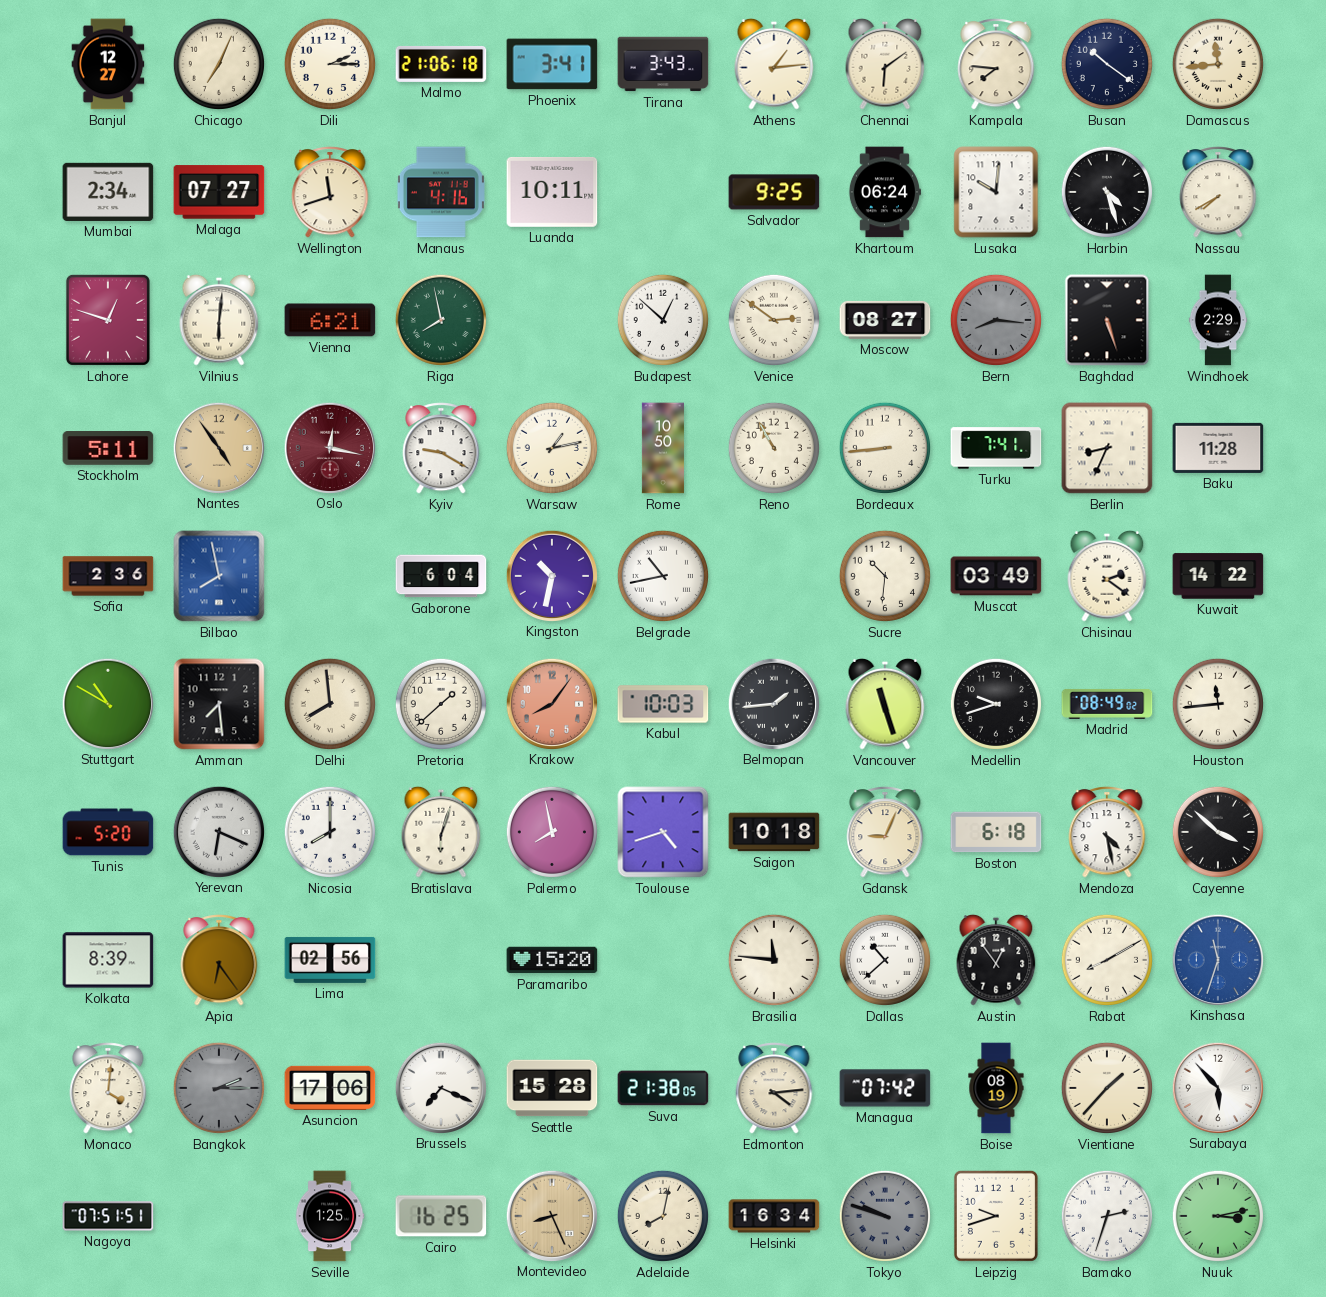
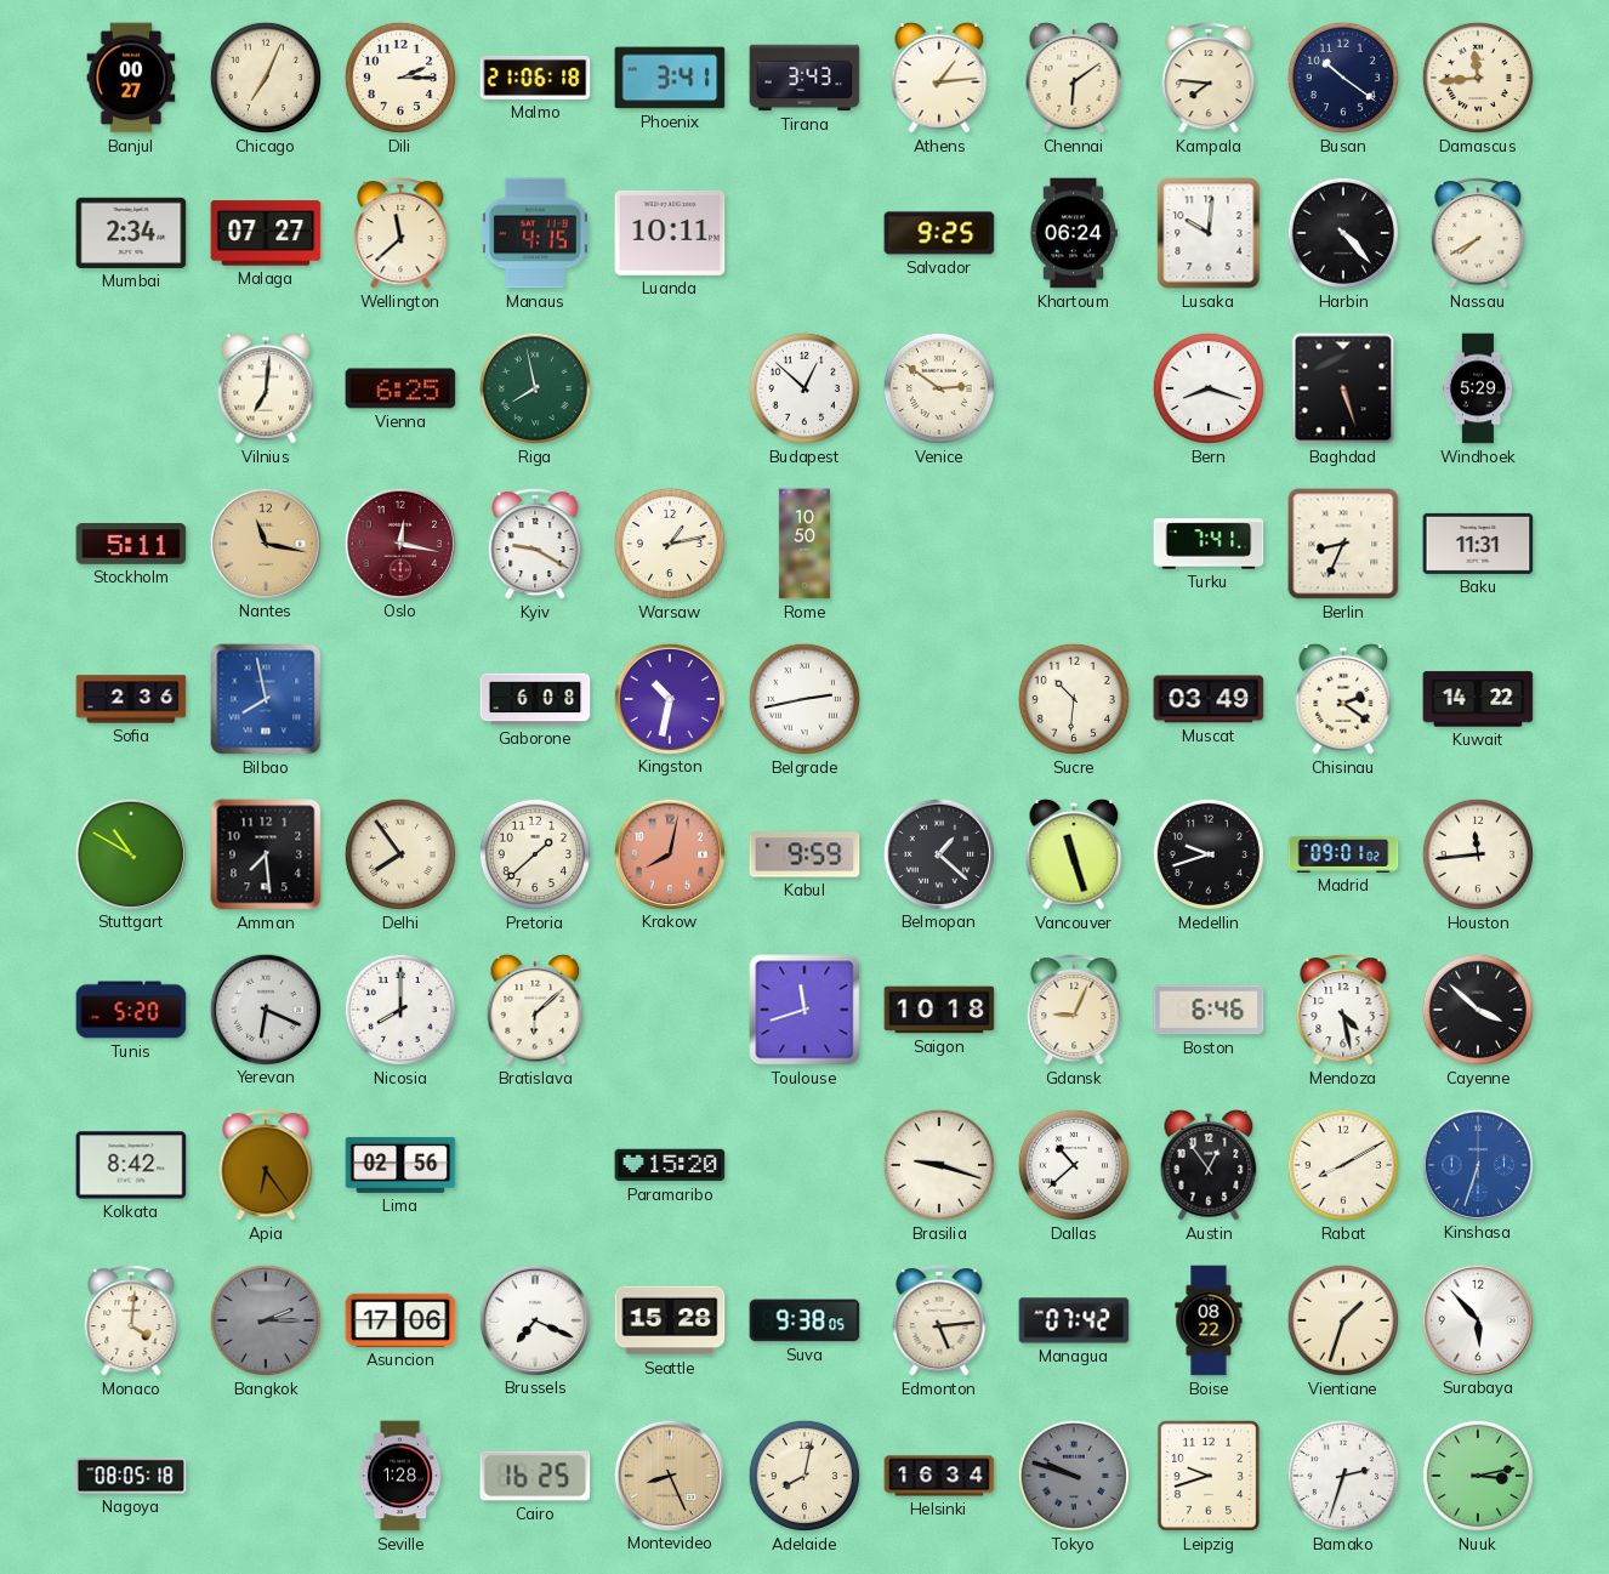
Banjul: 12:27 -> 00:27 (131, 78)
Wellington: 11:42 -> 11:38 (400, 233)
Manaus: 4:16 -> 4:15 (535, 233)
Harbin: 4:27 -> 4:23 (1343, 233)
Lahore: 12:48 -> none (108, 320)
Vilnius: 6:01 -> 7:01 (266, 388)
Vienna: 6:21 -> 6:25 (400, 388)
Moscow: 08:27 -> none (885, 320)
Bern: 8:16 -> 8:18 (1209, 388)
Bern dial: grey -> white (1209, 388)
Windhoek: 2:29 -> 5:29 (1478, 388)
Nantes: 4:54 -> 11:17 (265, 542)
Reno: 10:55 -> none (774, 448)
Bordeaux: 8:44 -> none (885, 448)
Baku: 11:28 -> 11:31 (1478, 544)
Gaborone: 6:04 -> 6:08 (535, 699)
Belgrade: 10:43 -> 2:43 (804, 699)
Delhi: 7:59 -> 7:54 (400, 854)
Krakow: 8:06 -> 8:02 (669, 853)
Kabul: 10:03 -> 9:59 (804, 854)
Belmopan: 1:44 -> 1:22 (938, 853)
Madrid: 08:49 -> 09:01 (1343, 854)
Bratislava: 6:03 -> 6:08 (535, 1010)
Palermo: 7:58 -> none (552, 832)
Toulouse: 4:42 -> 11:42 (804, 1010)
Boston: 6:18 -> 6:46 (1209, 1010)
Kolkata: 8:39 -> 8:42 (131, 1165)
Brasilia: 11:46 -> 9:18 (939, 1165)
Kinshasa: 11:33 -> 6:33 (1477, 1164)
Suva: 21:38 -> 9:38 (804, 1320)
Edmonton: 4:14 -> 5:14 (939, 1320)
Boise: 08:19 -> 08:22 (1209, 1320)
Vientiane: 1:37 -> 1:33 (1343, 1320)
Nagoya: 07:51 -> 08:05 (131, 1476)
Seville: 1:25 -> 1:28 (400, 1476)
